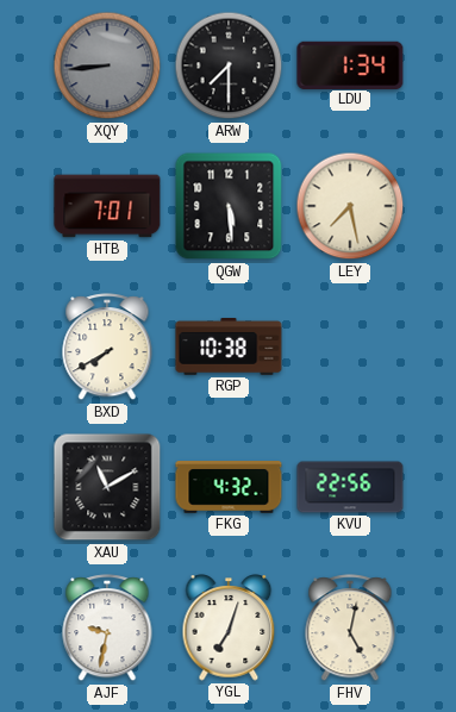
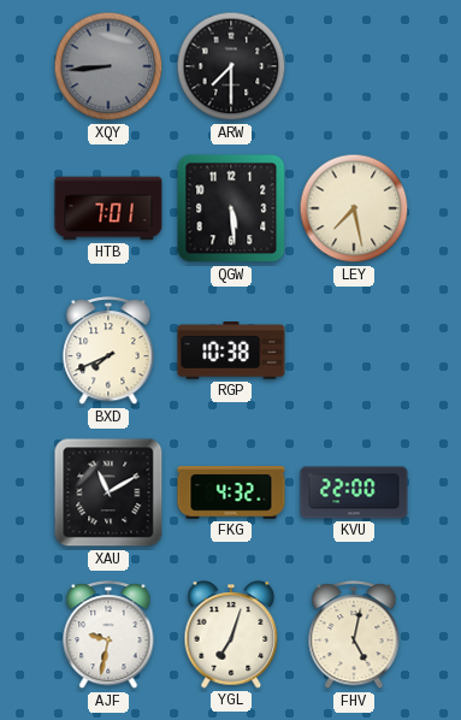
LDU: 1:34 -> none (350, 64)
BXD: 7:40 -> 7:41 (108, 352)
KVU: 22:56 -> 22:00 (354, 492)
